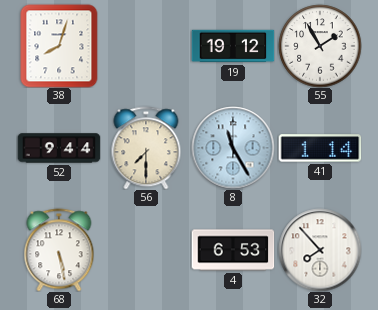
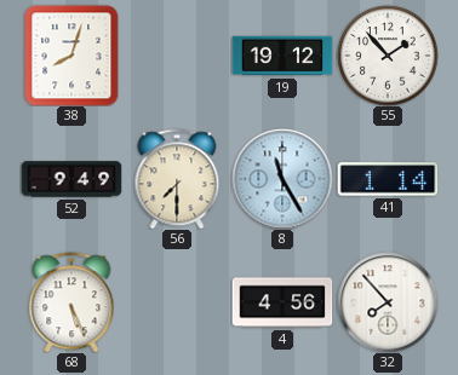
55: 1:55 -> 1:53 (388, 56)
52: 9:44 -> 9:49 (71, 179)
68: 5:28 -> 5:26 (71, 302)
4: 6:53 -> 4:56 (282, 302)
